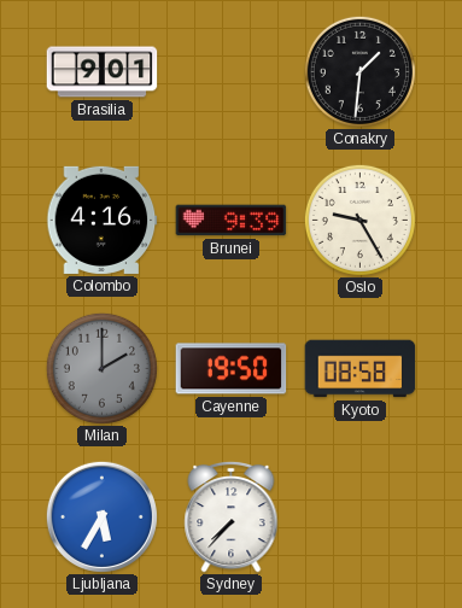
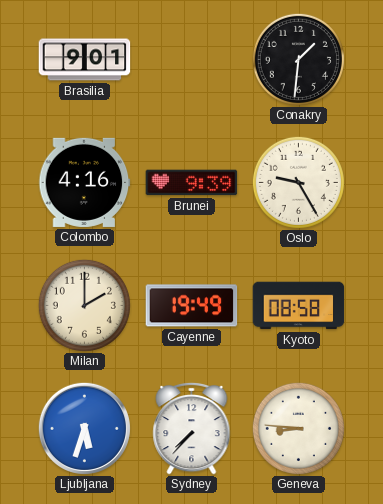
Milan dial: grey -> cream (84, 305)
Cayenne: 19:50 -> 19:49 (192, 306)
Ljubljana: 5:35 -> 5:33 (84, 428)
Geneva: none -> 8:46 (298, 428)
